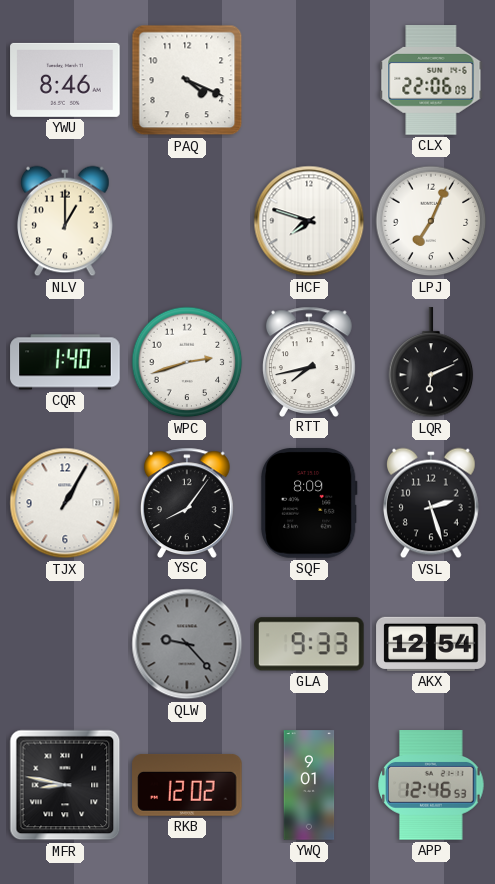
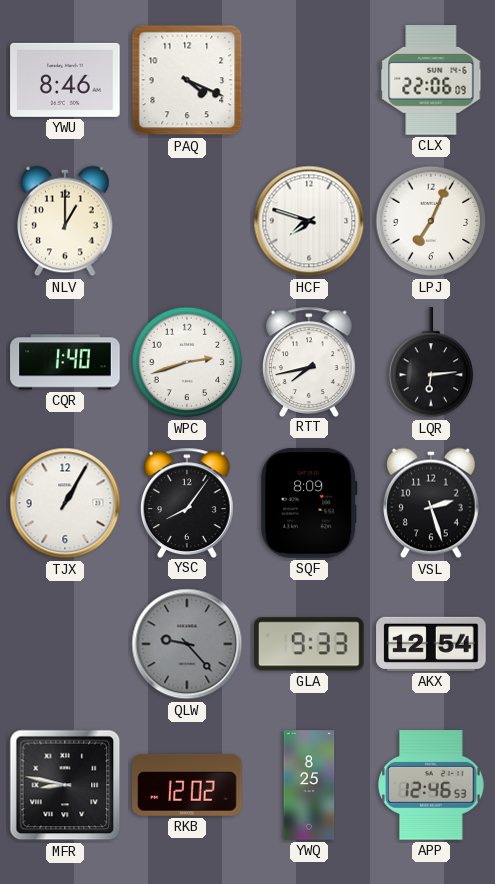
LQR: 6:11 -> 6:14 (431, 363)
YWQ: 9:01 -> 8:25 (309, 785)
